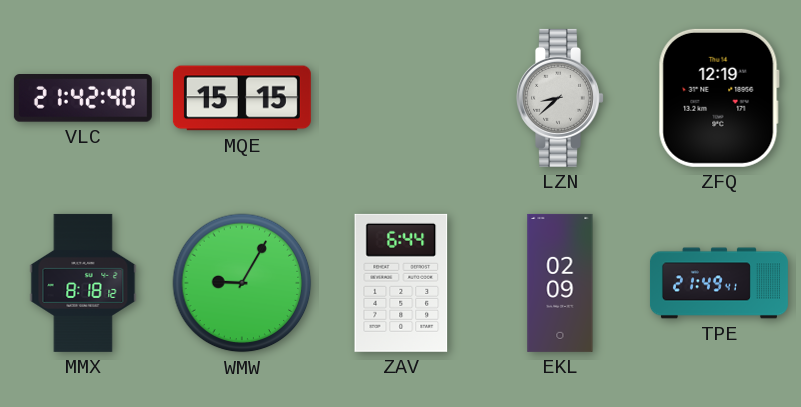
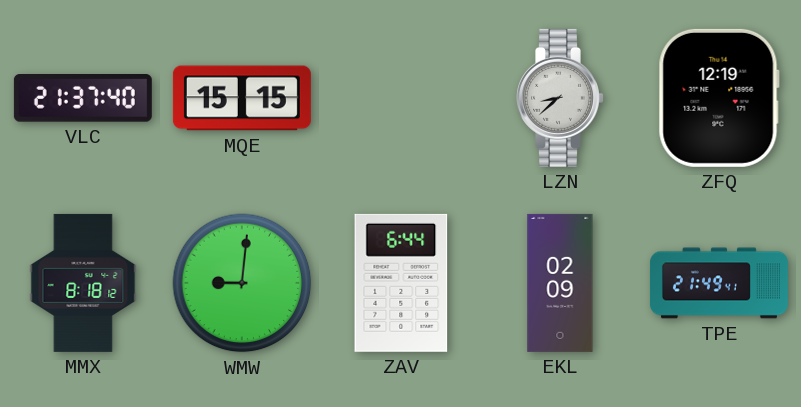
VLC: 21:42 -> 21:37 (83, 99)
WMW: 9:05 -> 9:01 (242, 283)
